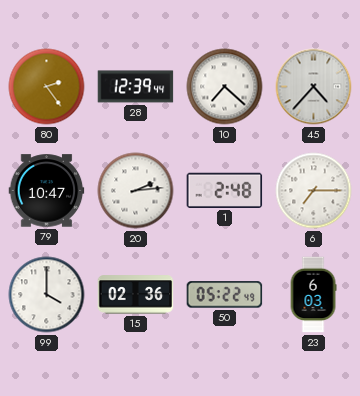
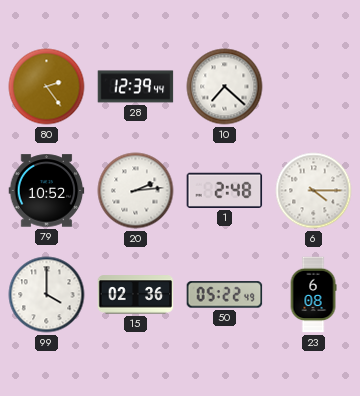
45: 4:37 -> none (314, 87)
79: 10:47 -> 10:52 (47, 191)
6: 7:15 -> 4:15 (314, 191)
23: 6:03 -> 6:08 (313, 295)
